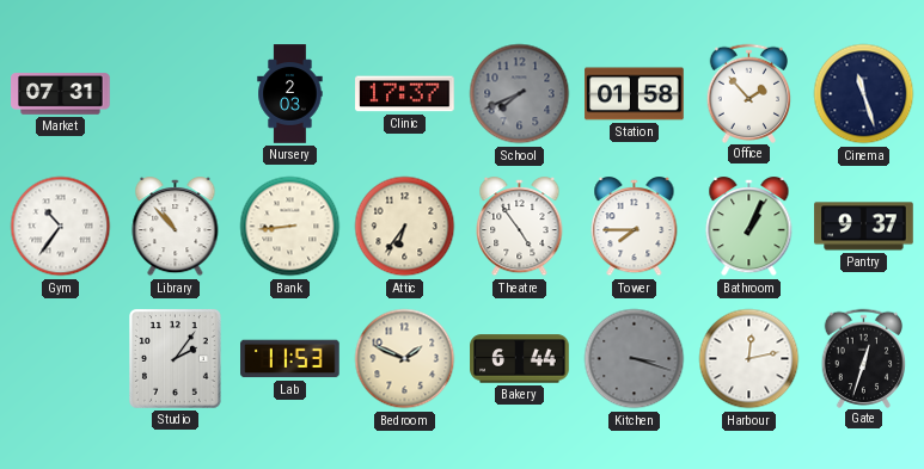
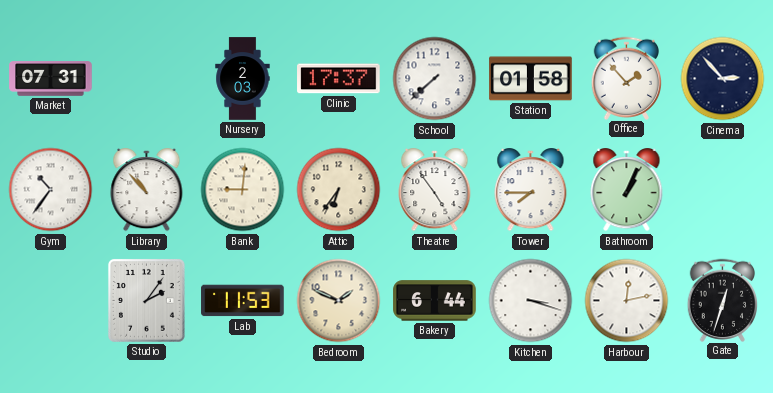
School: 7:41 -> 7:38 (435, 79)
School dial: grey -> white (435, 79)
Cinema: 11:27 -> 2:53 (723, 79)
Bank: 8:44 -> 9:01 (243, 190)
Pantry: 9:37 -> none (864, 227)
Kitchen dial: grey -> white (531, 301)
